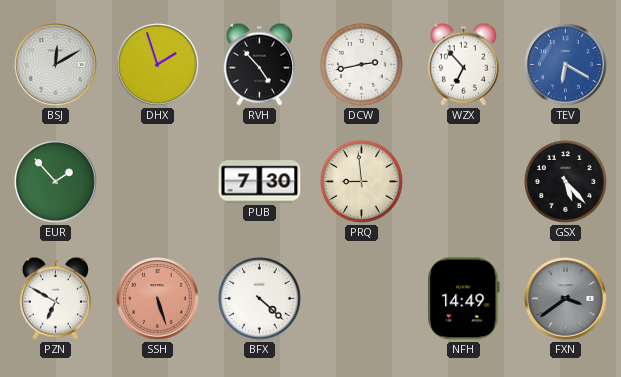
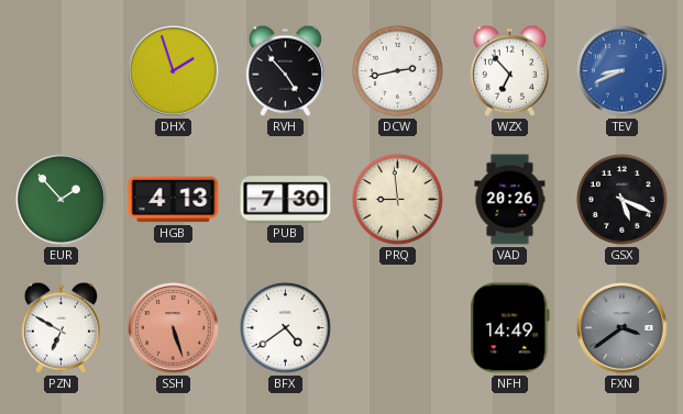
BSJ: 12:10 -> none (56, 65)
TEV: 6:20 -> 8:41 (623, 71)
HGB: none -> 4:13 (174, 200)
VAD: none -> 20:26 (510, 200)
GSX: 5:23 -> 5:19 (621, 199)
BFX: 4:22 -> 4:39 (285, 327)
